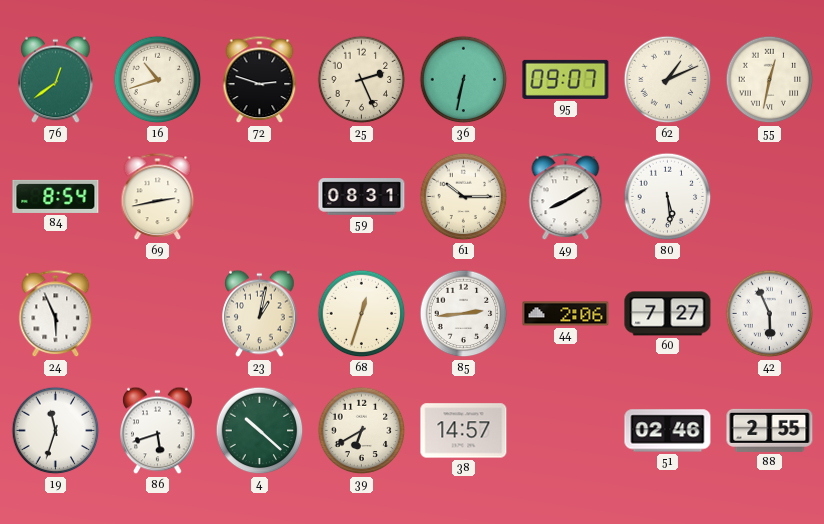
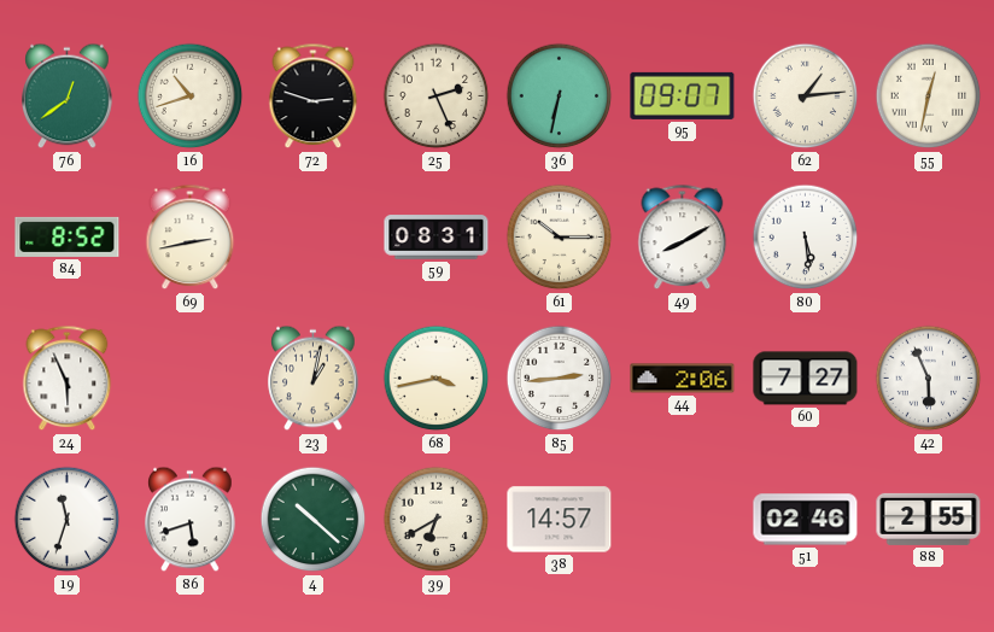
62: 1:11 -> 1:14 (806, 96)
84: 8:54 -> 8:52 (68, 236)
68: 12:33 -> 3:43 (437, 379)
